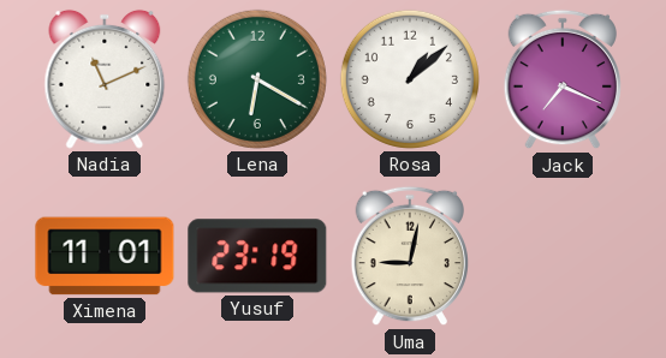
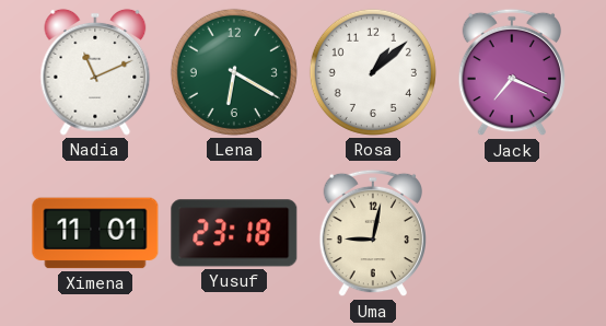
Yusuf: 23:19 -> 23:18 (234, 233)
